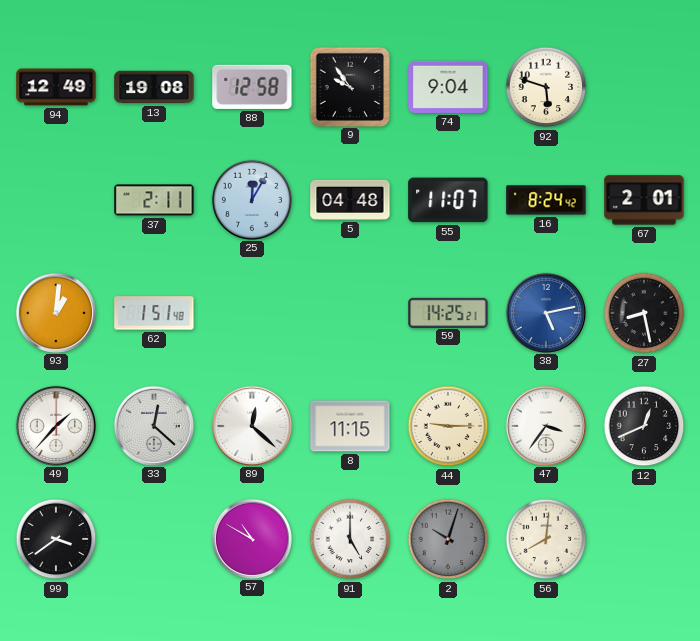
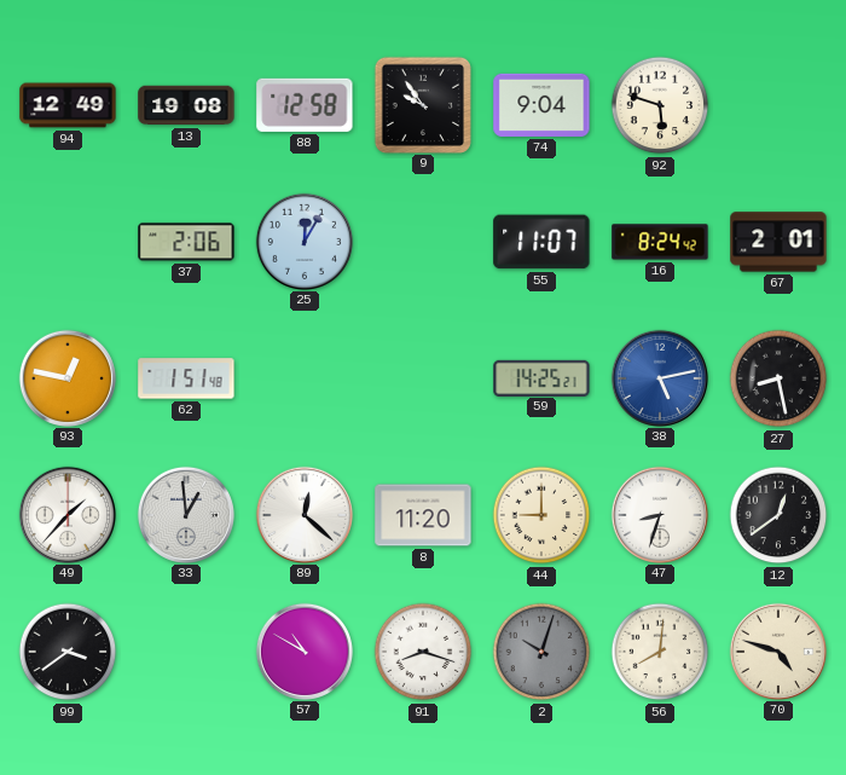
37: 2:11 -> 2:06 (186, 242)
5: 04:48 -> none (350, 200)
93: 1:01 -> 12:47 (66, 377)
33: 12:22 -> 12:59 (185, 514)
8: 11:15 -> 11:20 (423, 515)
44: 9:15 -> 9:00 (541, 515)
47: 3:36 -> 8:33 (659, 514)
12: 12:41 -> 12:39 (778, 515)
91: 5:00 -> 8:18 (423, 652)
70: none -> 4:48 (777, 650)
